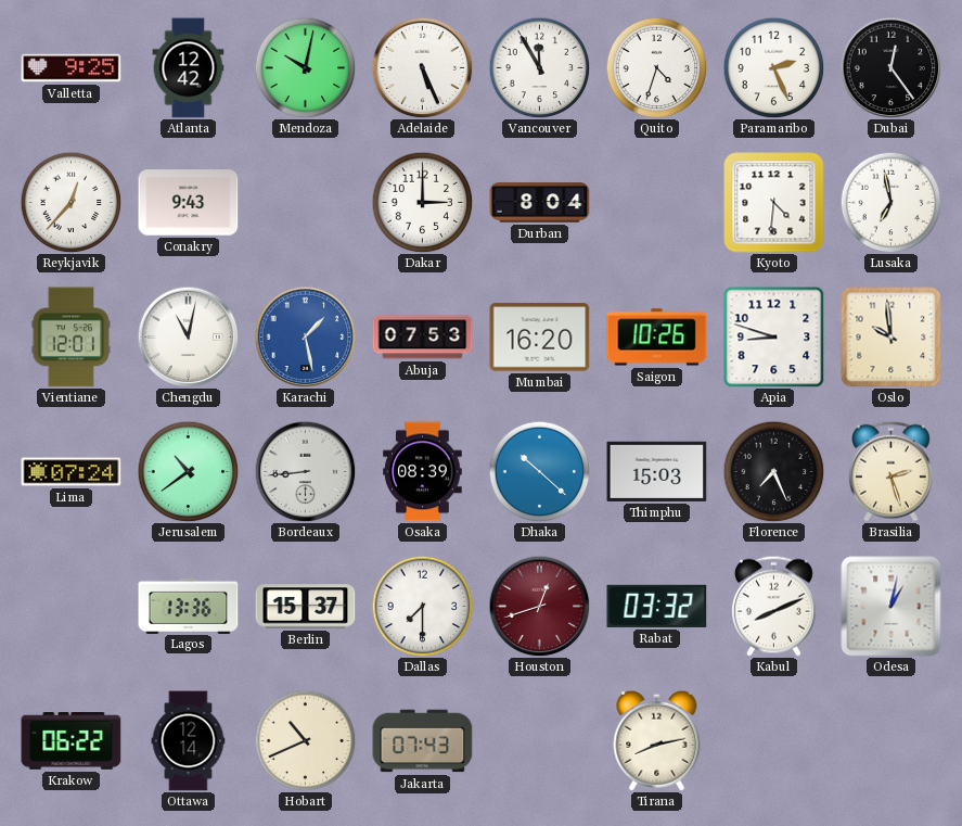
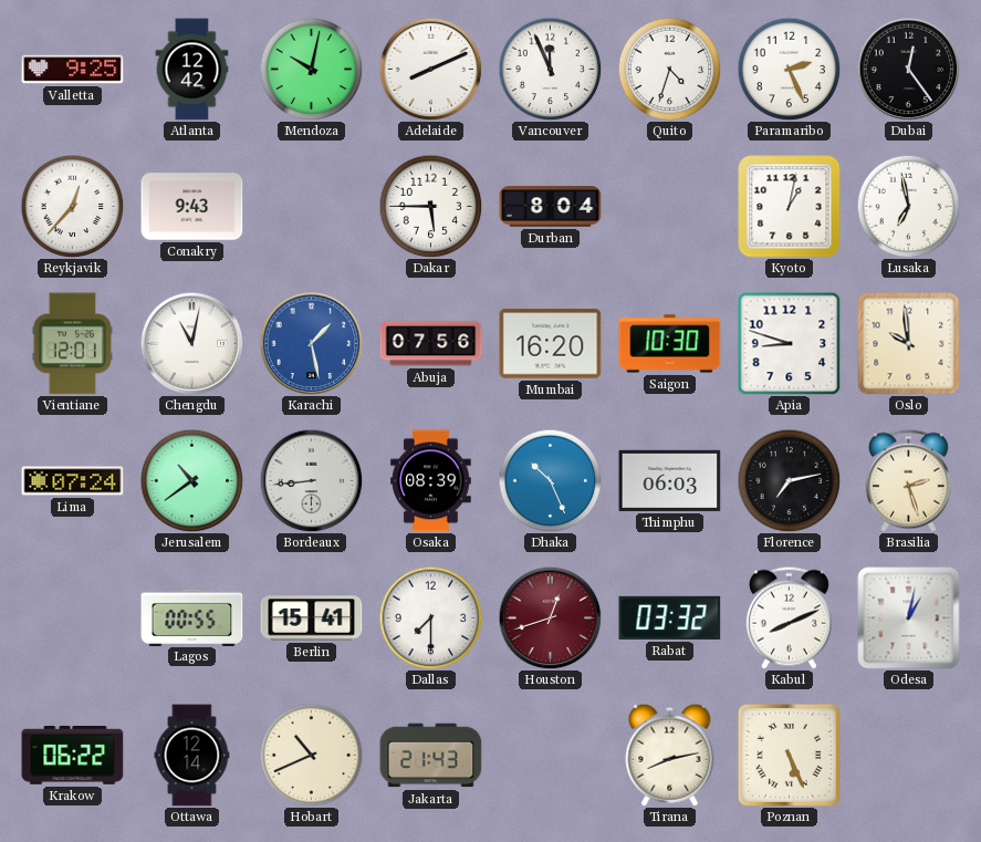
Adelaide: 5:26 -> 8:11 (430, 69)
Vancouver: 11:55 -> 11:56 (550, 69)
Dakar: 3:00 -> 5:45 (430, 206)
Kyoto: 4:31 -> 1:02 (790, 207)
Abuja: 07:53 -> 07:56 (431, 344)
Saigon: 10:26 -> 10:30 (670, 344)
Dhaka: 10:22 -> 10:26 (550, 480)
Thimphu: 15:03 -> 06:03 (670, 480)
Florence: 7:26 -> 7:13 (789, 480)
Lagos: 13:36 -> 00:55 (192, 617)
Berlin: 15:37 -> 15:41 (312, 618)
Jakarta: 07:43 -> 21:43 (431, 756)
Poznan: none -> 5:26 (789, 755)
